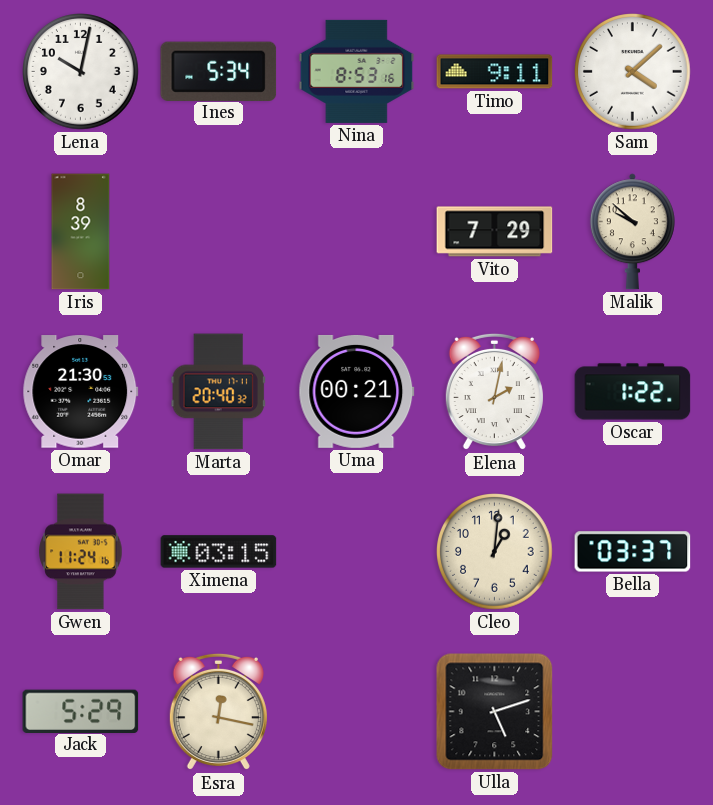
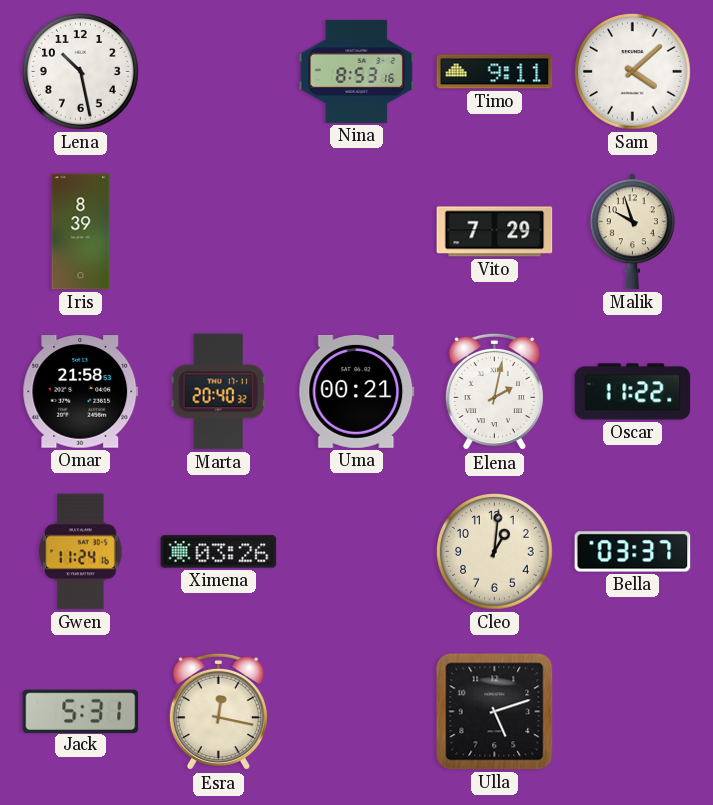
Lena: 10:02 -> 10:28 (81, 72)
Ines: 5:34 -> none (219, 71)
Malik: 9:52 -> 9:57 (632, 232)
Omar: 21:30 -> 21:58 (81, 392)
Oscar: 1:22 -> 11:22 (633, 392)
Ximena: 03:15 -> 03:26 (219, 552)
Jack: 5:29 -> 5:31 (81, 711)
